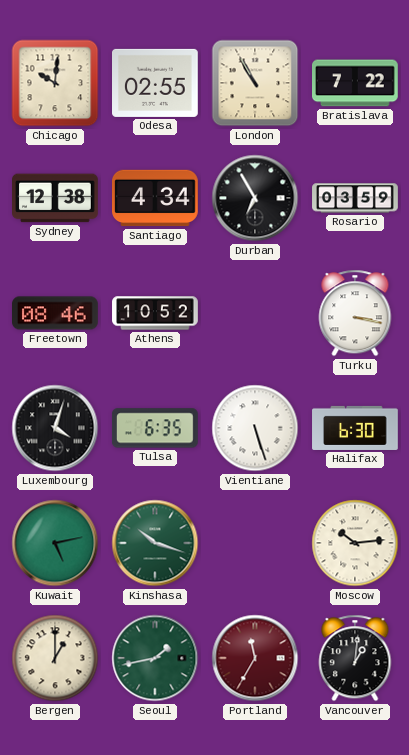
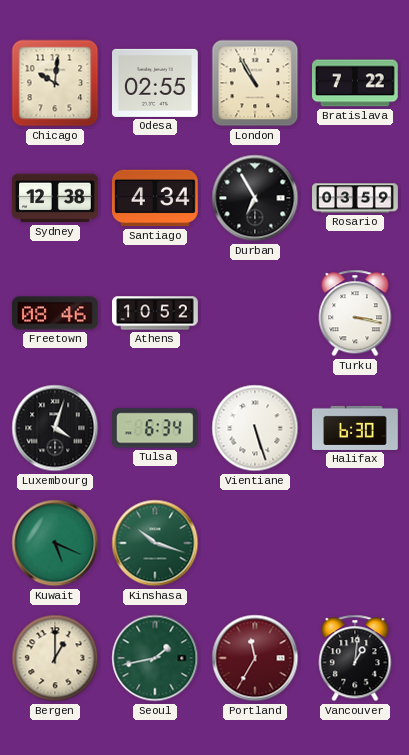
Tulsa: 6:35 -> 6:34 (155, 428)
Kuwait: 5:13 -> 5:19 (55, 543)
Moscow: 10:14 -> none (355, 543)
